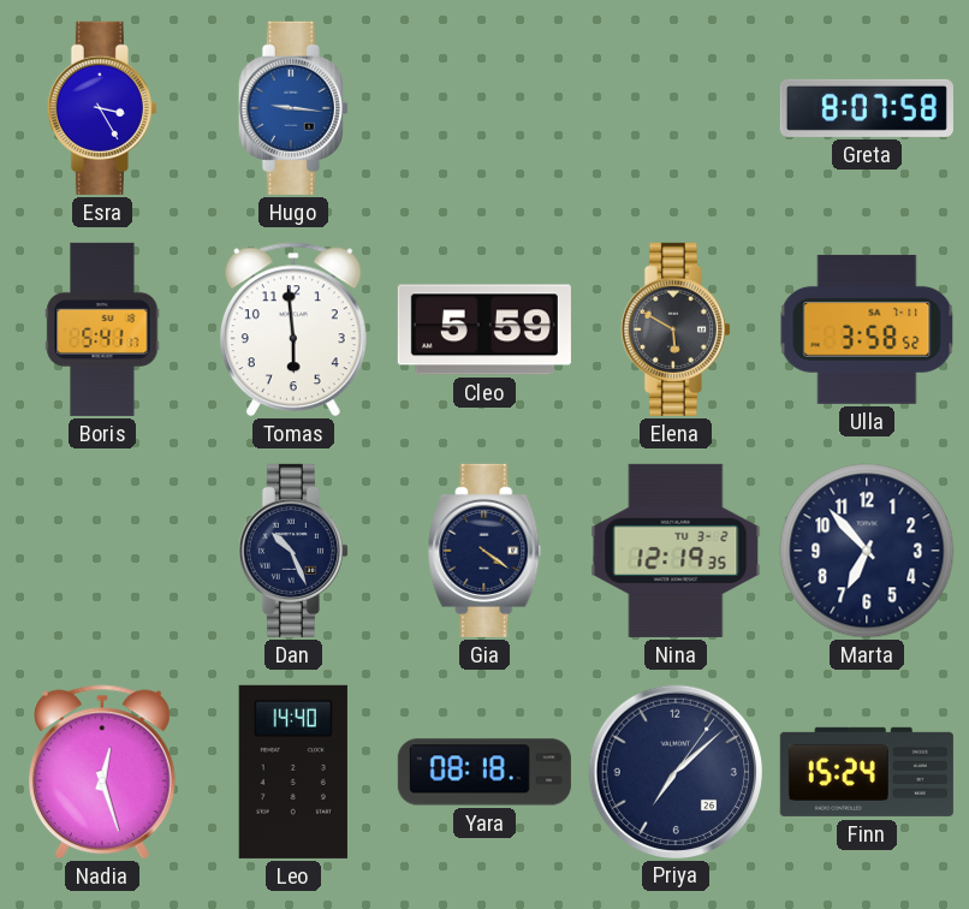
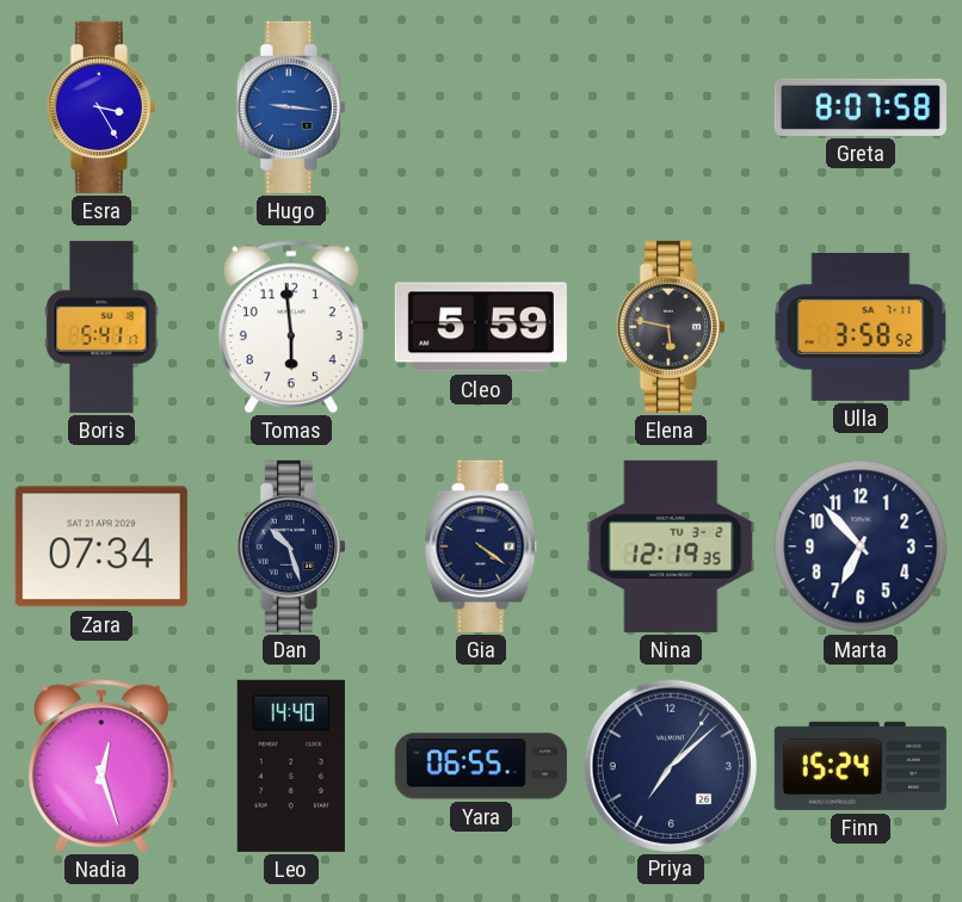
Elena: 5:50 -> 5:47 (671, 327)
Zara: none -> 07:34 (101, 546)
Dan: 10:26 -> 10:27 (291, 546)
Yara: 08:18 -> 06:55 (481, 766)
